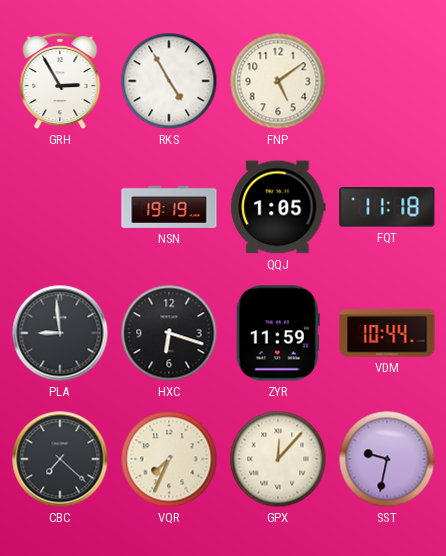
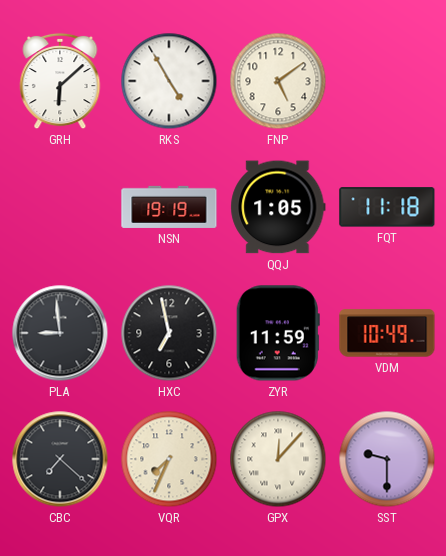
GRH: 2:55 -> 6:08 (60, 81)
HXC: 6:18 -> 6:58 (169, 333)
VDM: 10:44 -> 10:49 (387, 333)
SST: 9:32 -> 9:30 (387, 459)
